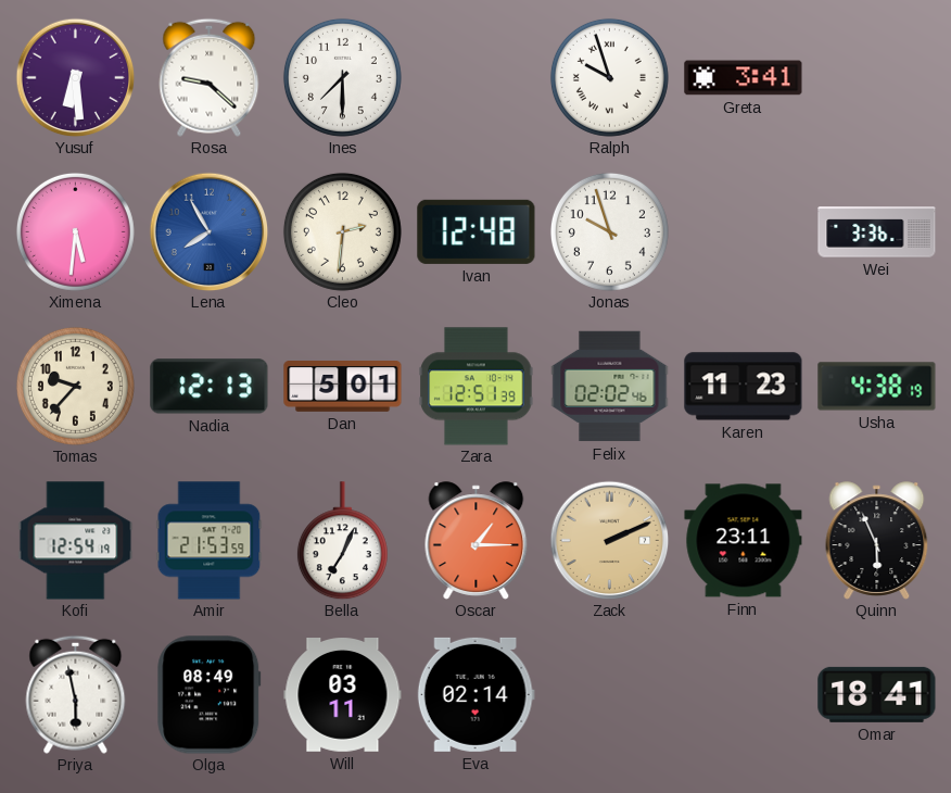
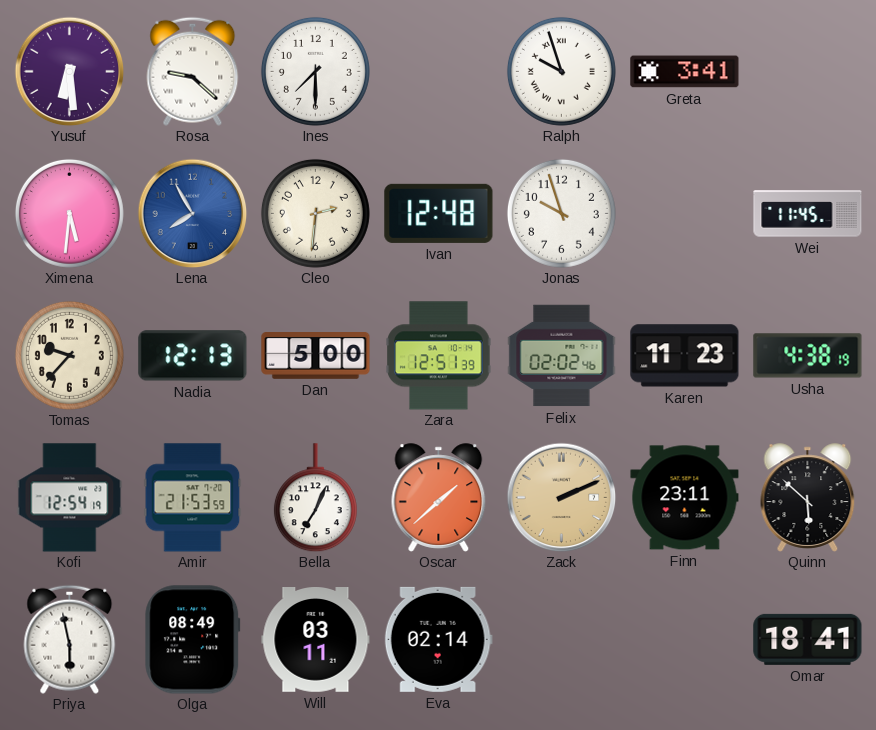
Wei: 3:36 -> 11:45 (808, 214)
Dan: 5:01 -> 5:00 (316, 356)
Oscar: 1:15 -> 1:38 (439, 498)
Quinn: 5:56 -> 5:52 (808, 498)
